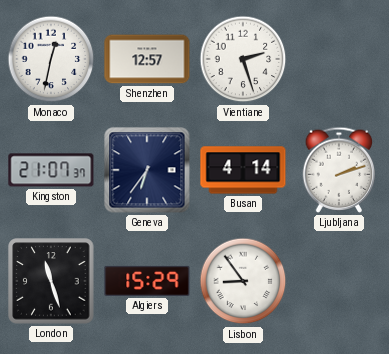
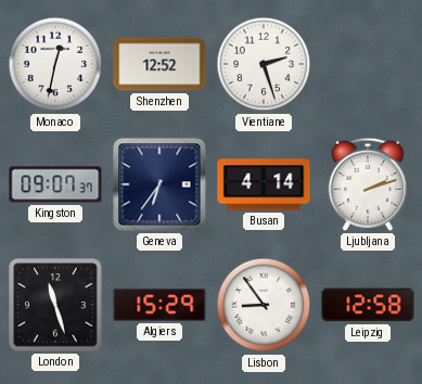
Shenzhen: 12:57 -> 12:52 (159, 64)
Kingston: 21:07 -> 09:07 (55, 184)
Leipzig: none -> 12:58 (368, 305)
